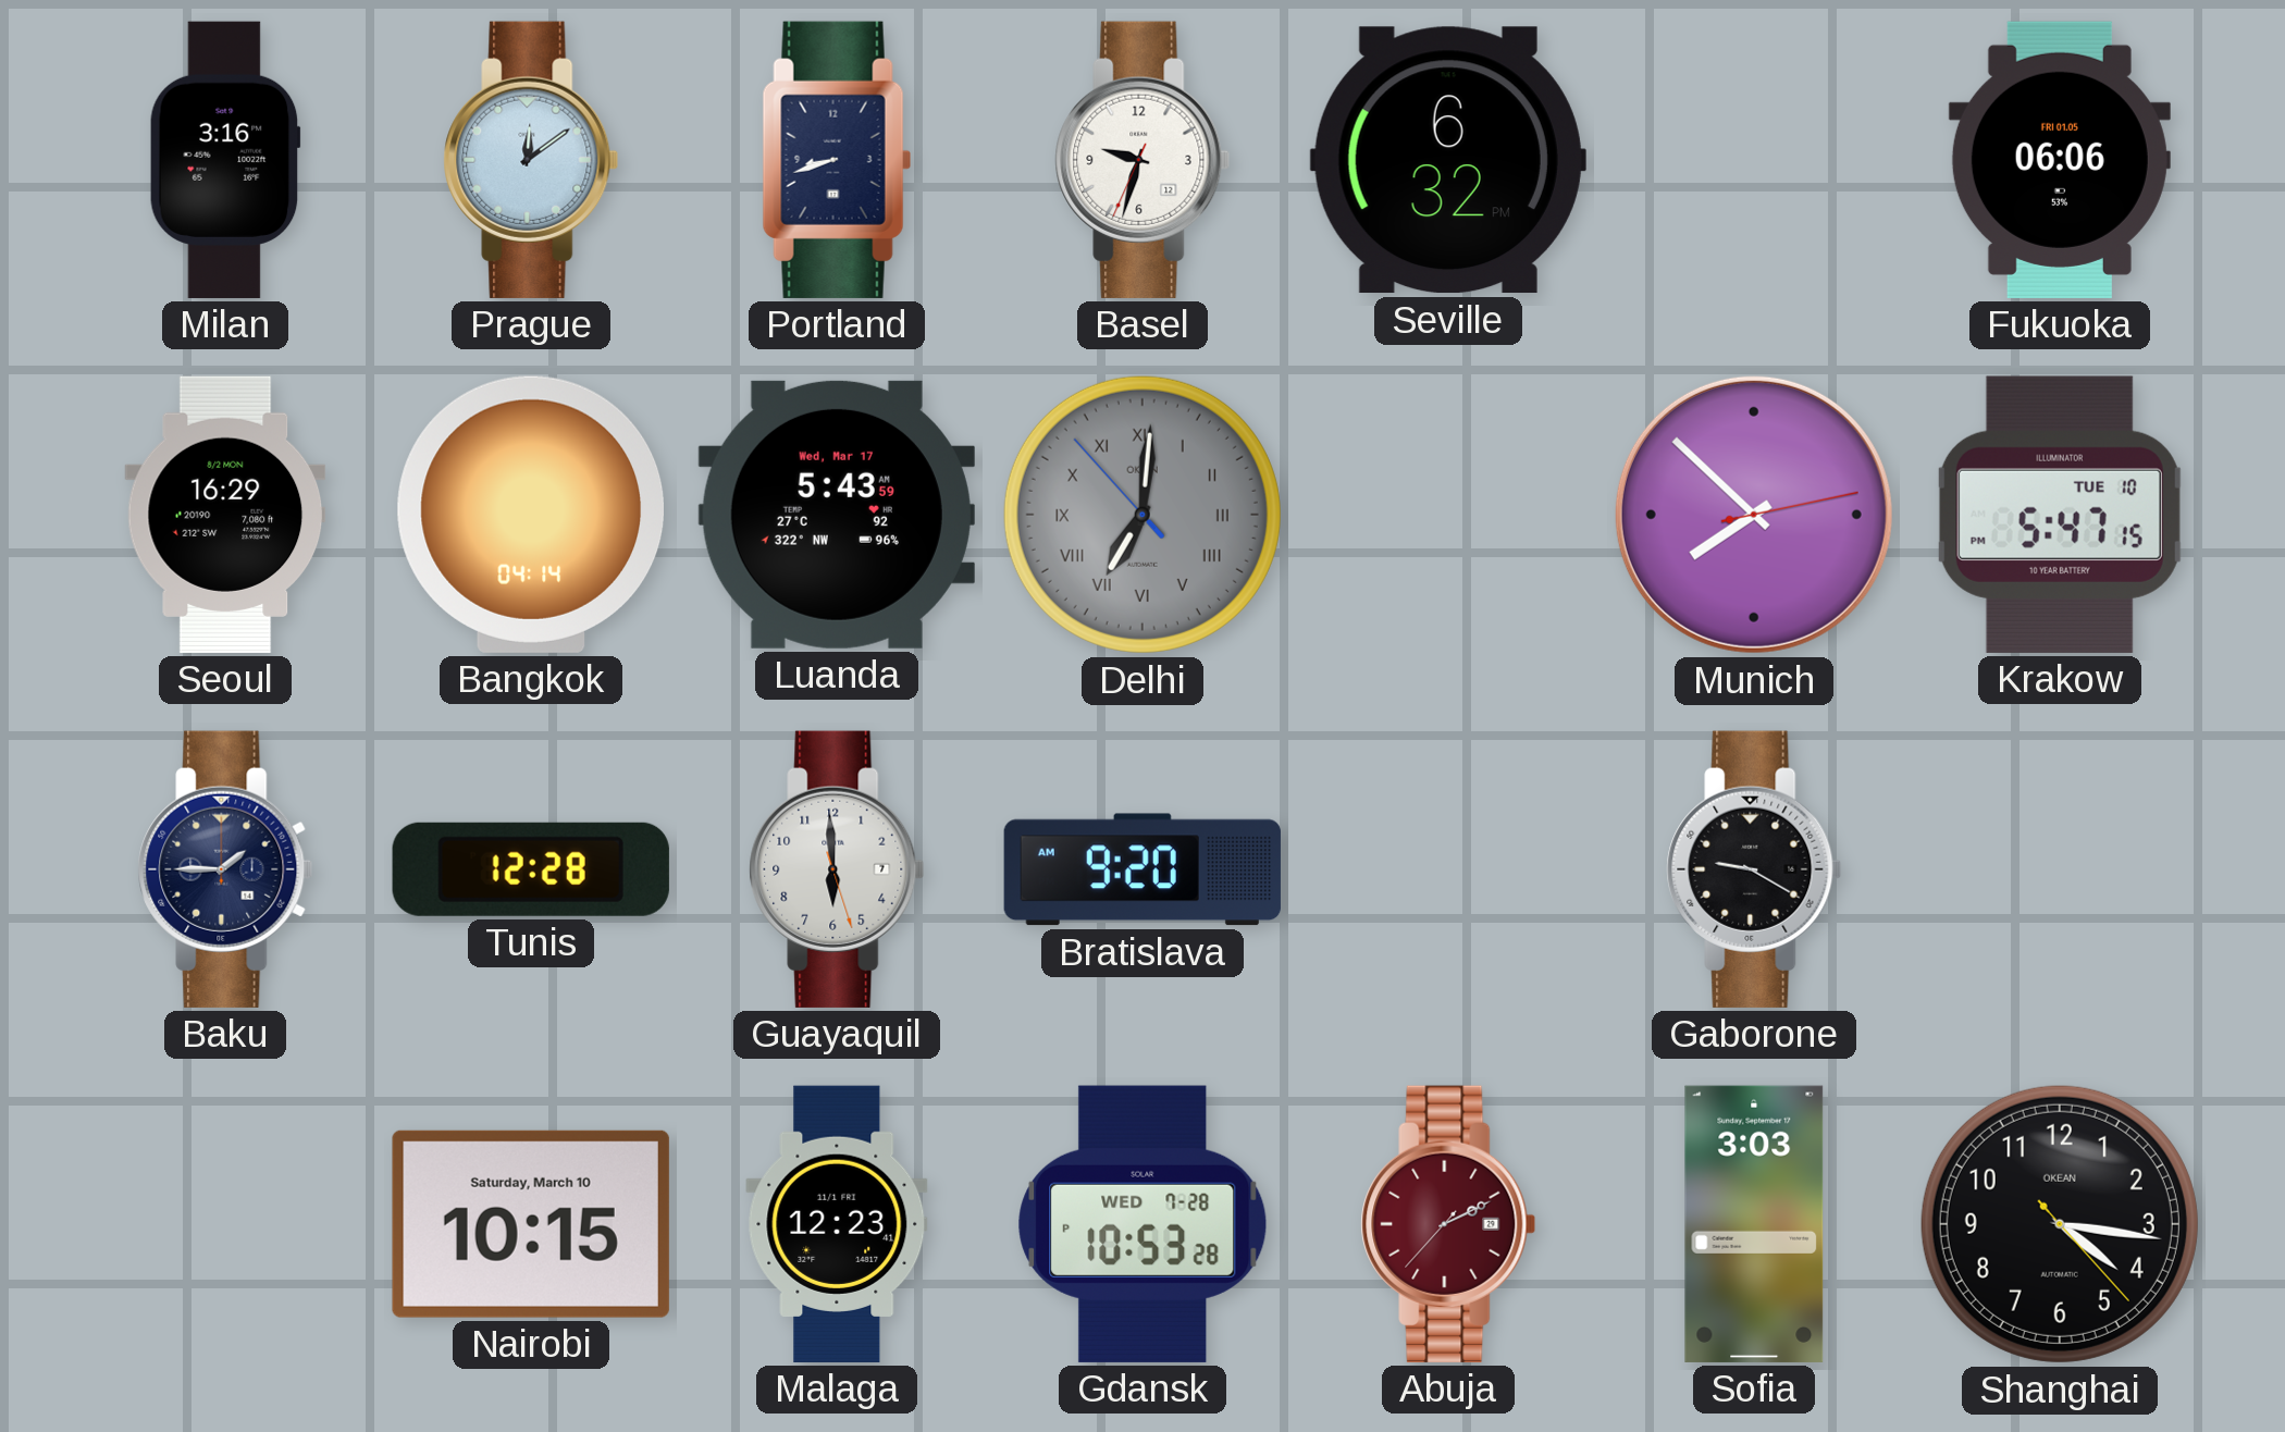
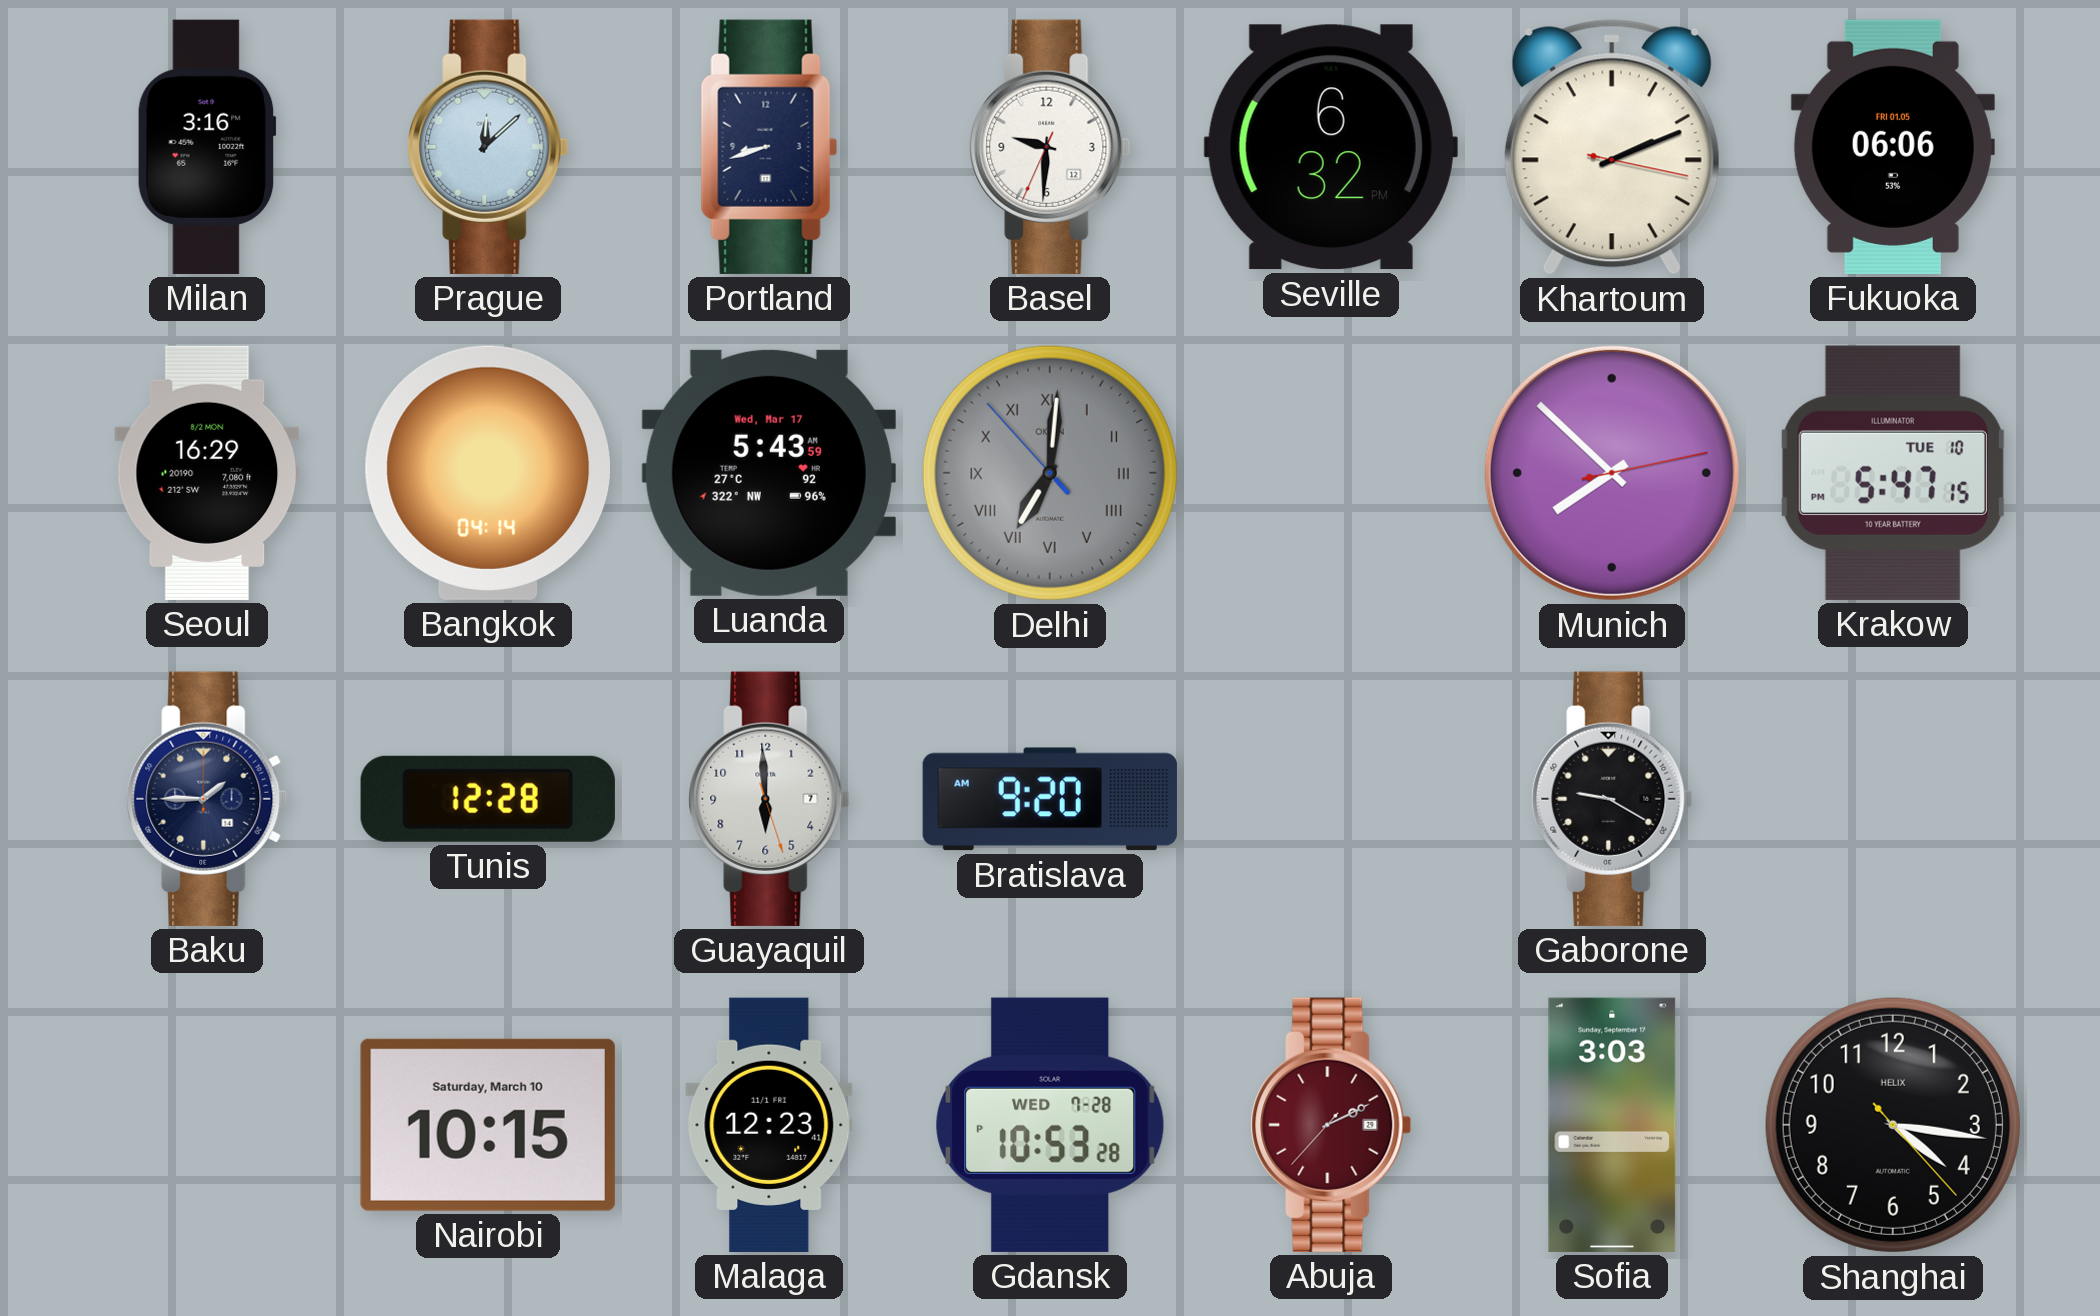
Prague: 12:09 -> 12:08 (488, 147)
Basel: 9:32 -> 9:30 (1050, 147)
Khartoum: none -> 2:11 (1612, 147)
Shanghai brand: OKEAN -> HELIX (1893, 1125)
